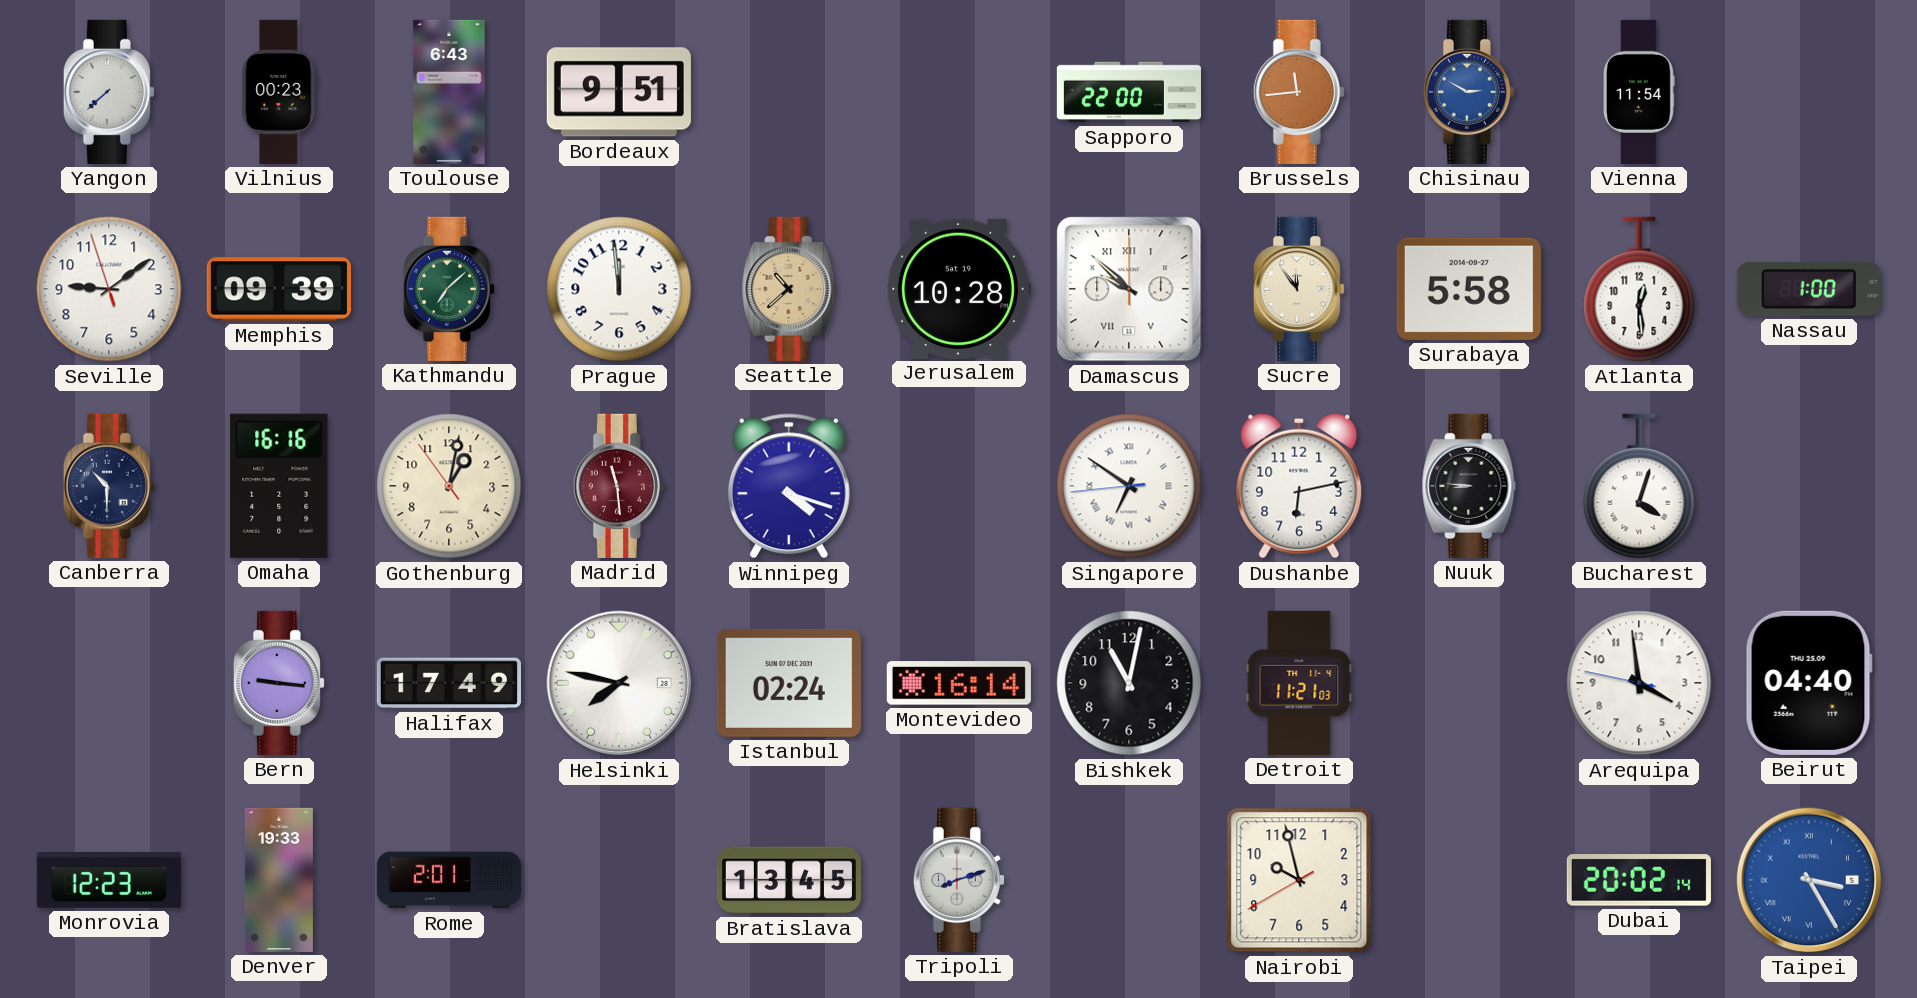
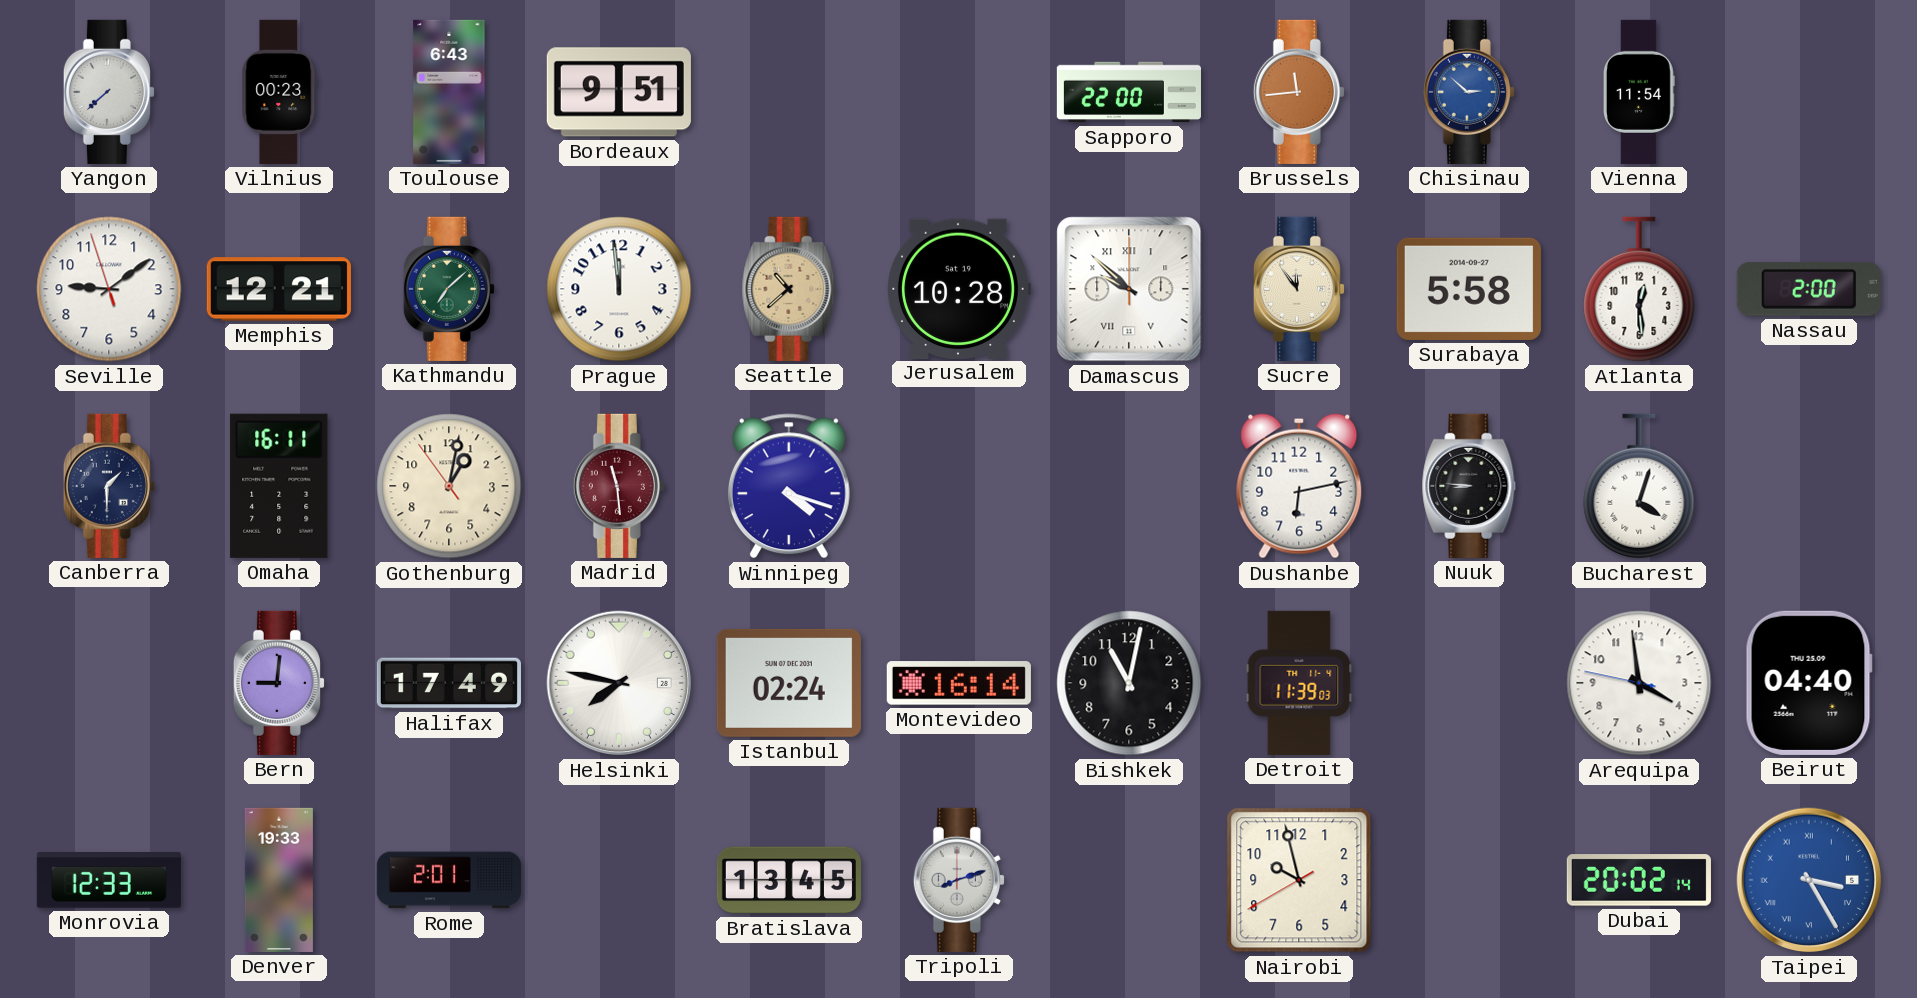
Chisinau: 2:50 -> 2:52 (1469, 92)
Memphis: 09:39 -> 12:21 (279, 289)
Nassau: 1:00 -> 2:00 (1809, 289)
Canberra: 10:30 -> 1:30 (109, 486)
Omaha: 16:16 -> 16:11 (279, 486)
Singapore: 6:50 -> none (1129, 486)
Bern: 9:16 -> 9:01 (279, 683)
Detroit: 11:21 -> 11:39 (1299, 683)
Monrovia: 12:23 -> 12:33 (109, 881)
